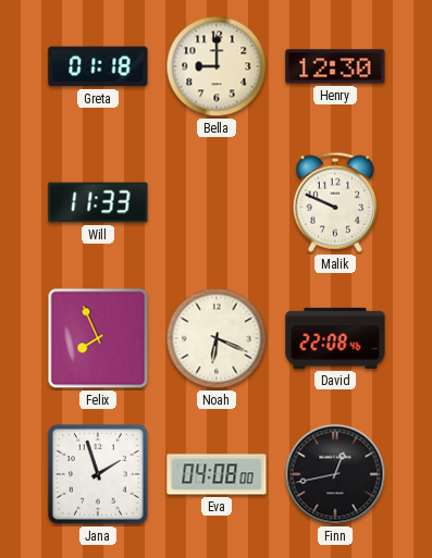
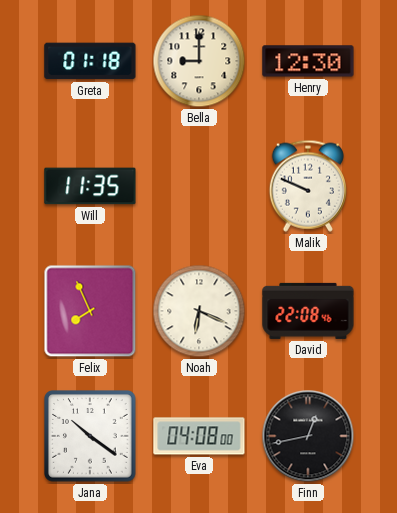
Will: 11:33 -> 11:35 (90, 186)
Jana: 1:57 -> 10:21 (91, 437)
